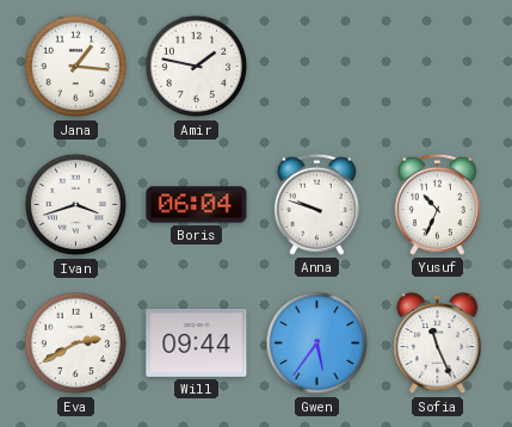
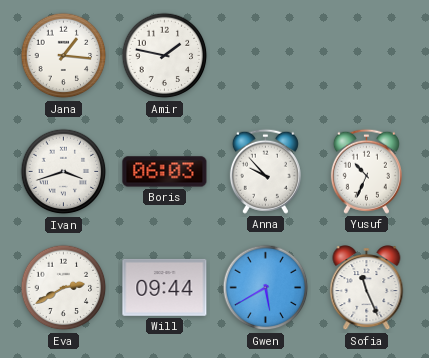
Boris: 06:04 -> 06:03 (165, 172)
Anna: 9:48 -> 9:53 (265, 171)
Gwen: 5:36 -> 5:40 (266, 288)
